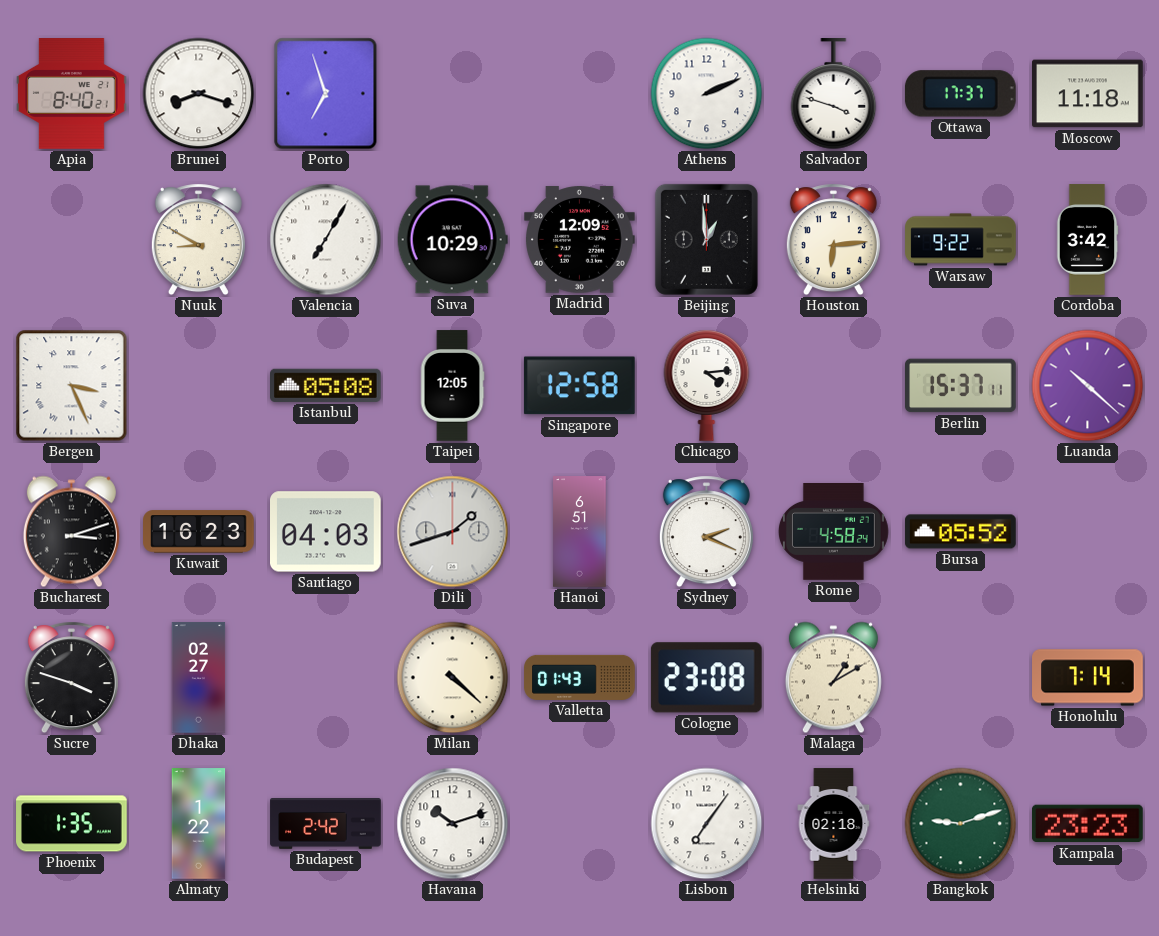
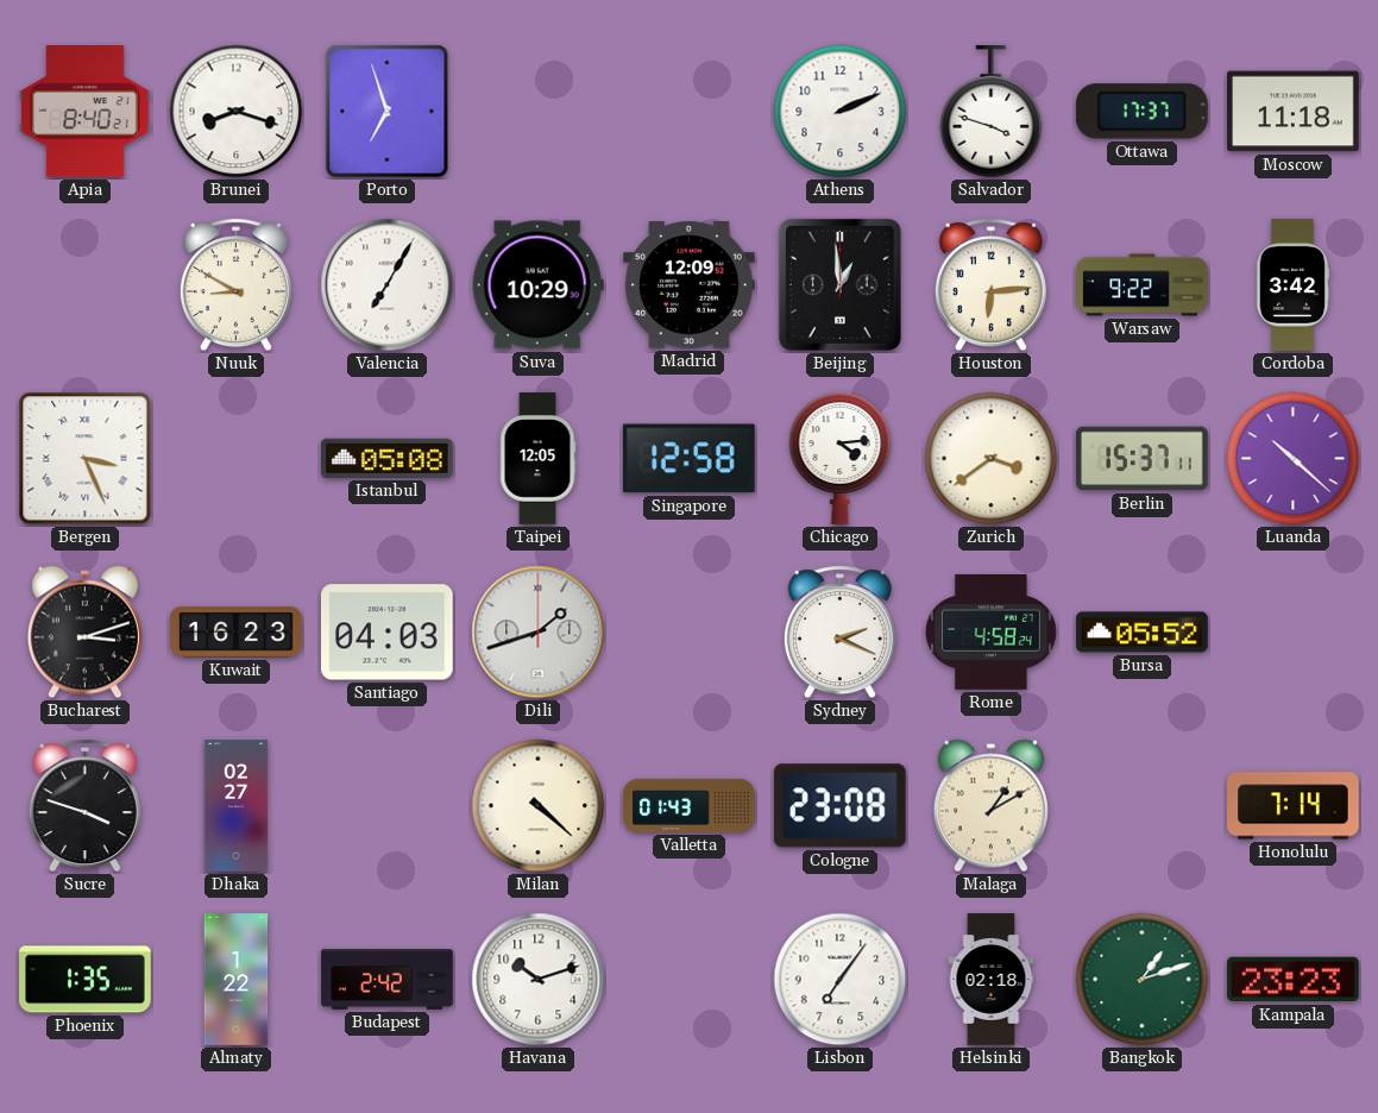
Zurich: none -> 3:39 (992, 459)
Hanoi: 6:51 -> none (580, 532)
Bangkok: 9:12 -> 1:12 (1143, 980)
